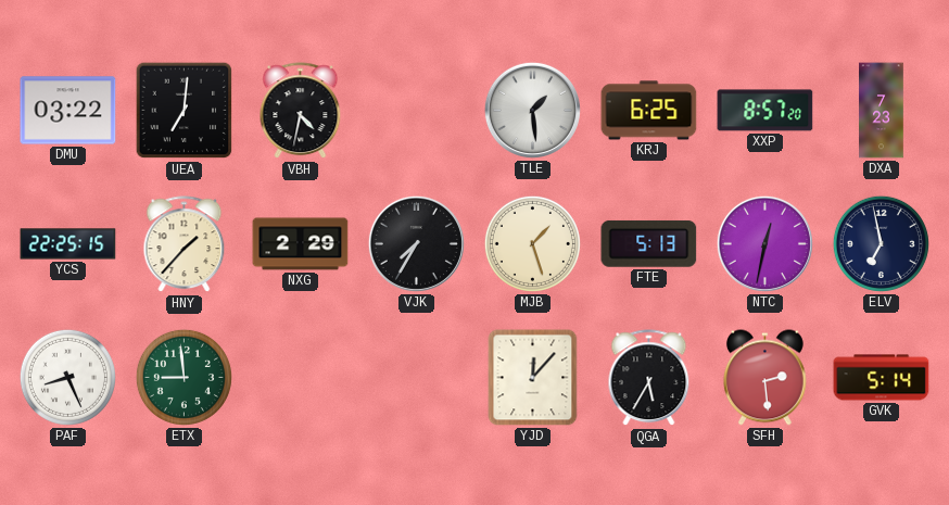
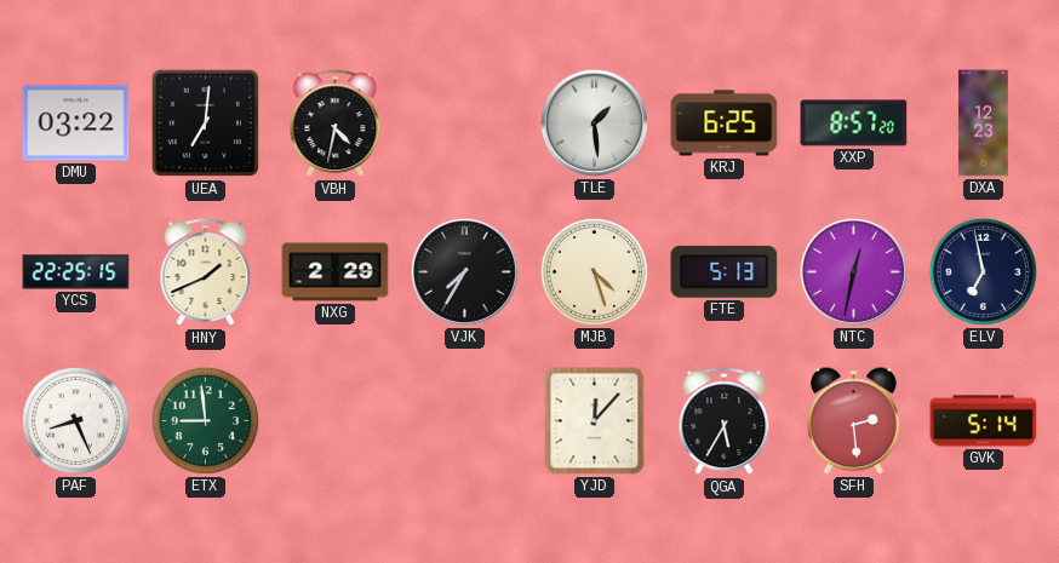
DXA: 7:23 -> 12:23 (984, 123)
HNY: 1:37 -> 1:41 (206, 272)
MJB: 1:27 -> 4:27 (594, 271)
